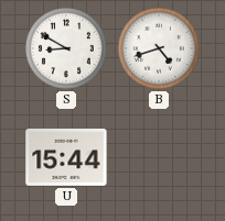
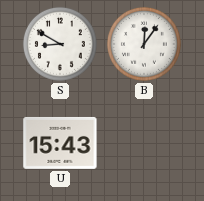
B: 4:42 -> 12:06 (144, 44)
U: 15:44 -> 15:43 (60, 143)
